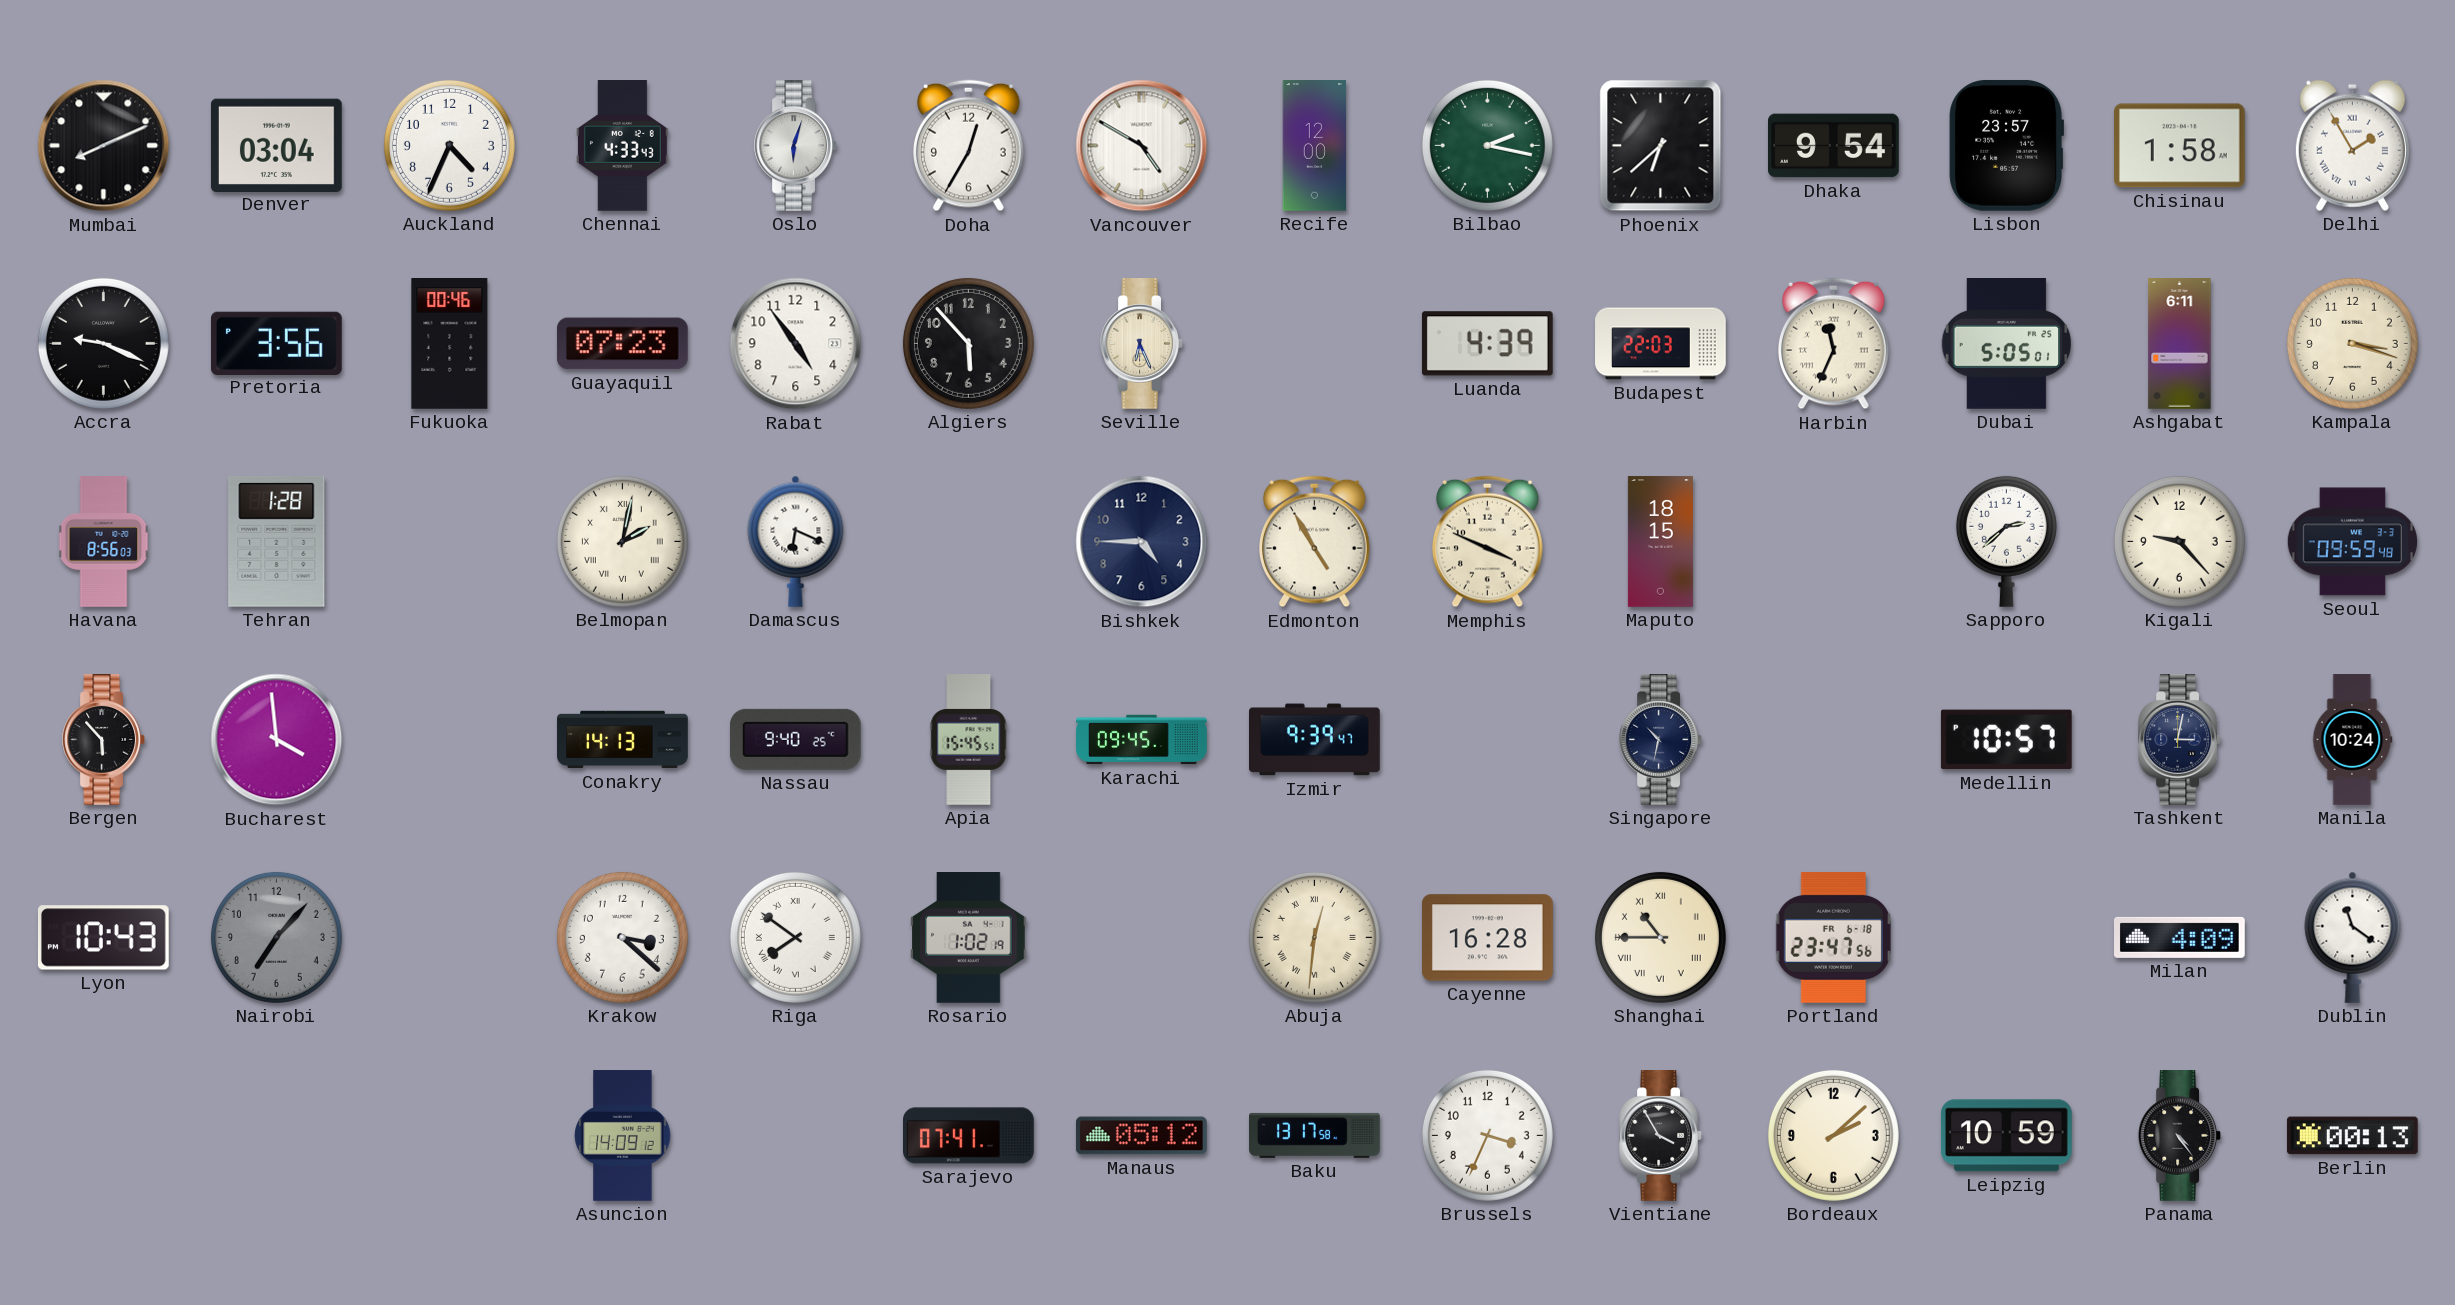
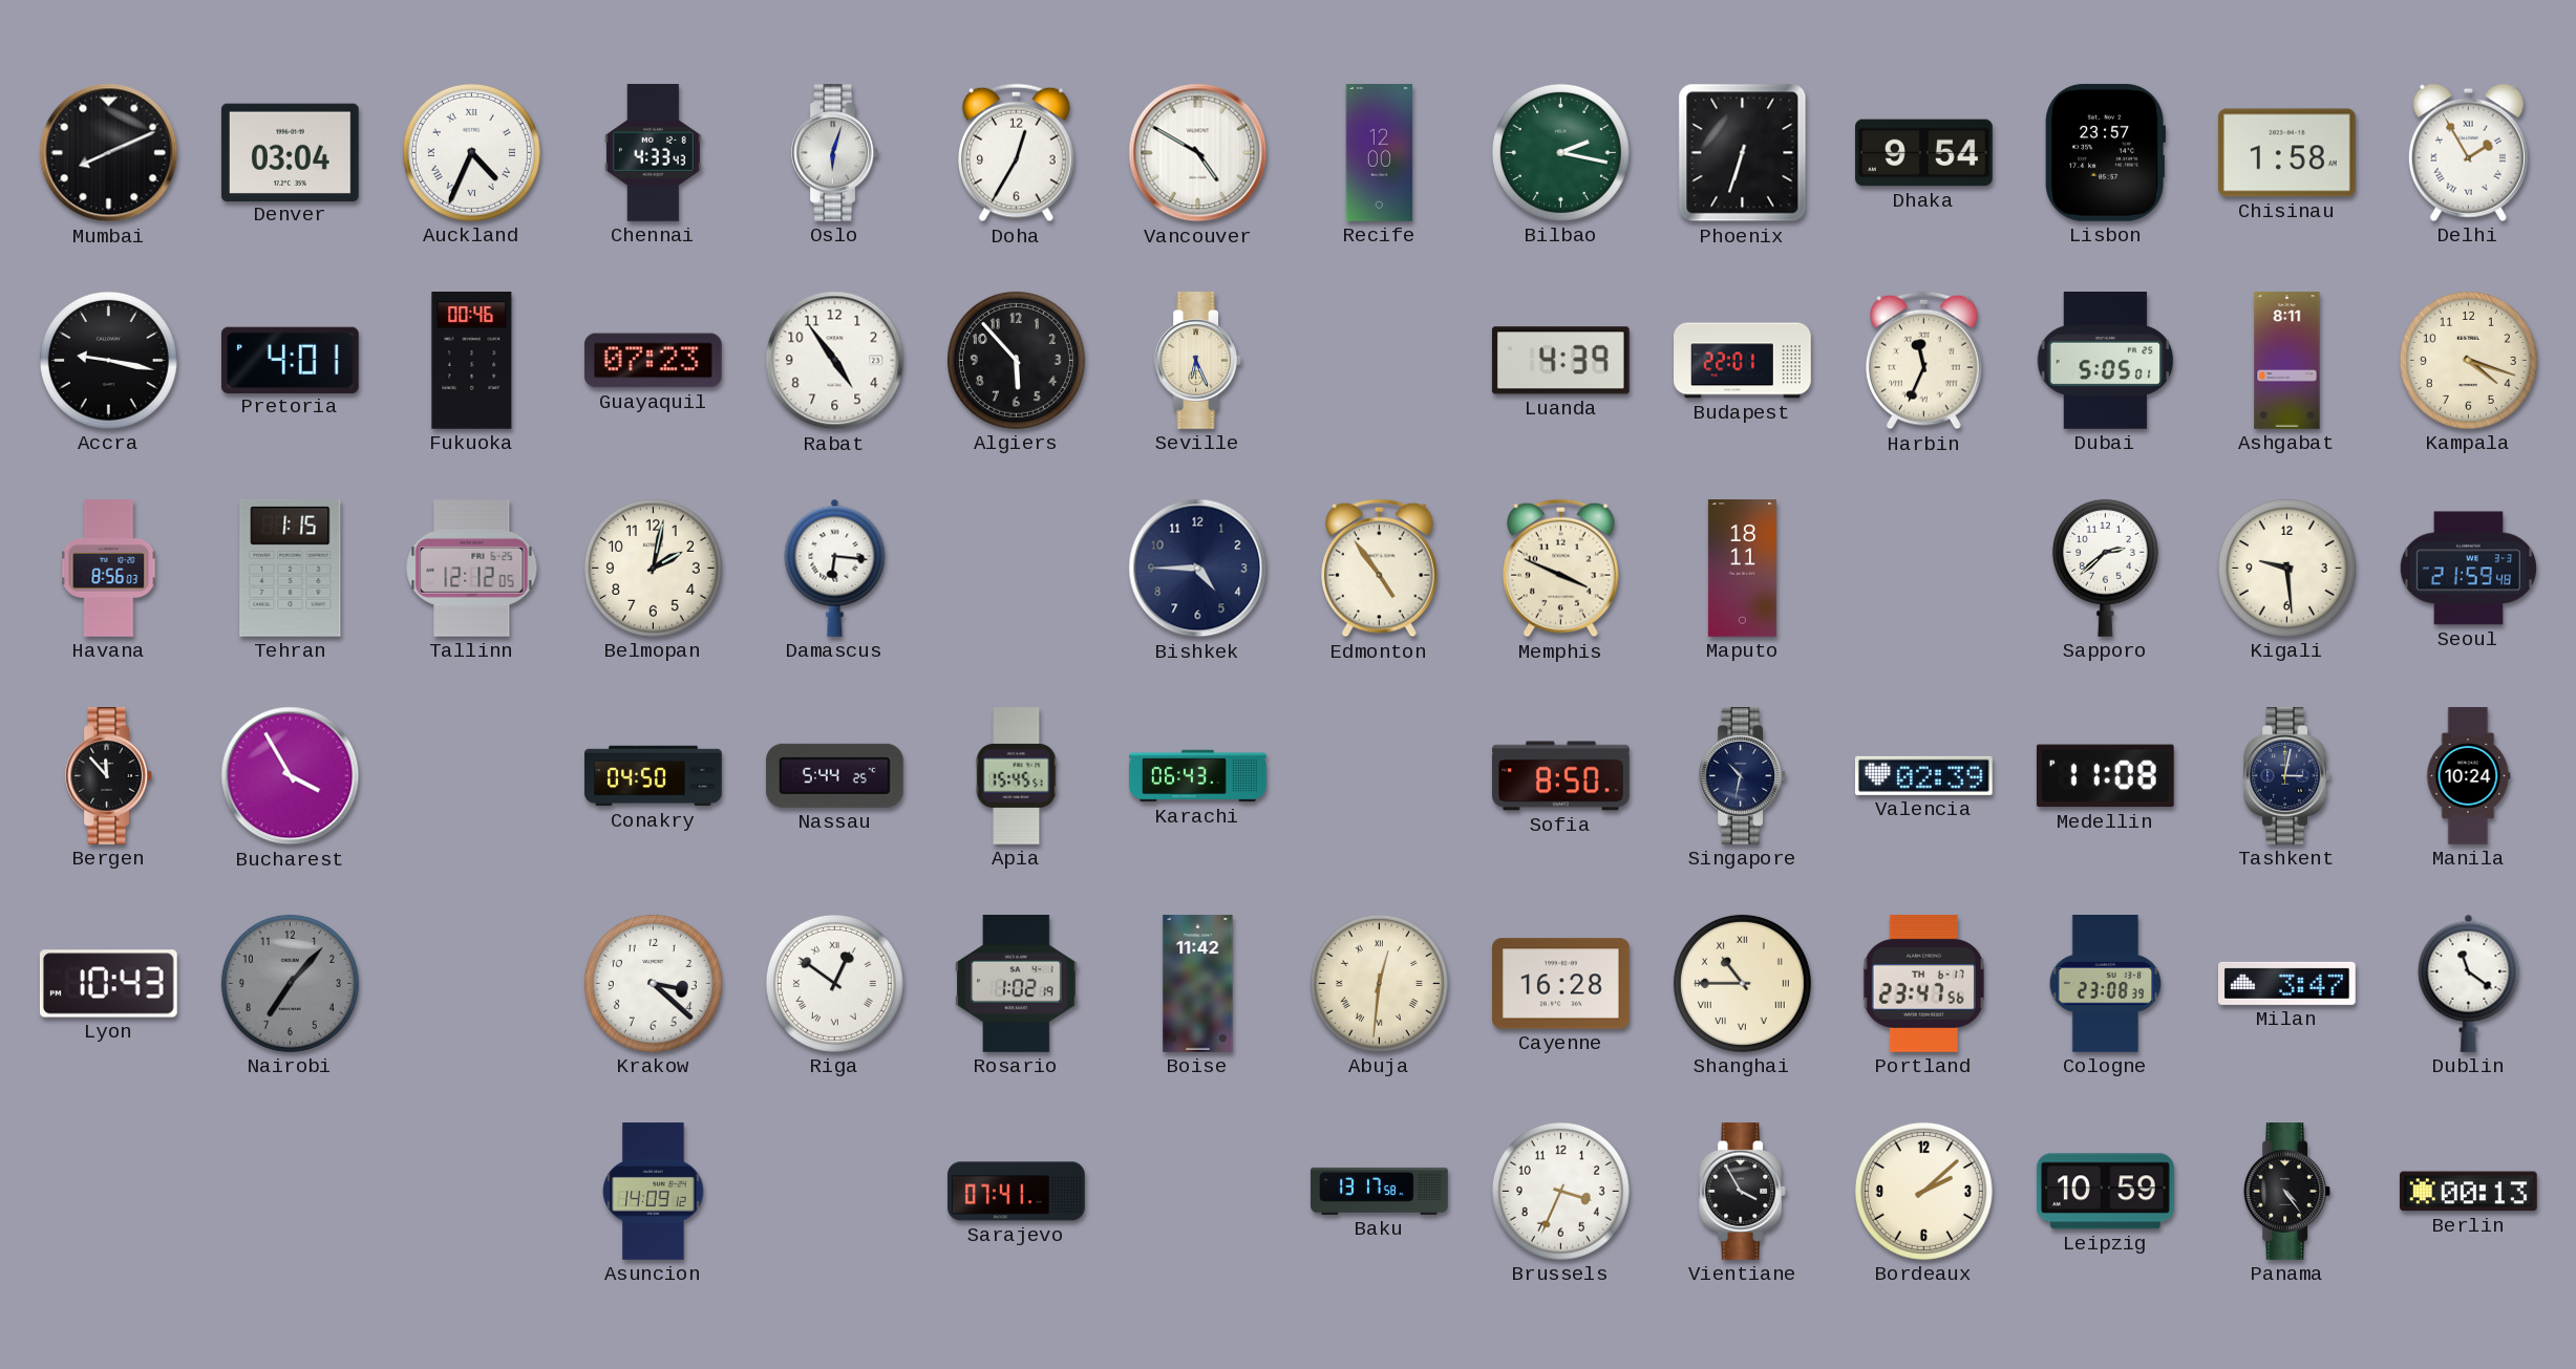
Auckland numerals: Arabic -> Roman (471, 152)
Phoenix: 6:38 -> 6:33 (1743, 153)
Accra: 9:19 -> 9:17 (108, 360)
Pretoria: 3:56 -> 4:01 (291, 360)
Budapest: 22:03 -> 22:01 (1743, 361)
Ashgabat: 6:11 -> 8:11 (2287, 361)
Kampala: 3:18 -> 4:18 (2468, 360)
Tehran: 1:28 -> 1:15 (291, 568)
Tallinn: none -> 12:12 (472, 569)
Belmopan numerals: Roman -> Arabic (653, 568)
Damascus: 6:19 -> 6:16 (835, 568)
Edmonton: 4:55 -> 4:54 (1380, 569)
Maputo: 18:15 -> 18:11 (1742, 569)
Kigali: 9:23 -> 9:29 (2286, 568)
Seoul: 09:59 -> 21:59 (2468, 569)
Bergen: 5:53 -> 11:53 (108, 776)
Bucharest: 3:59 -> 3:55 (291, 776)
Conakry: 14:13 -> 04:50 (654, 776)
Nassau: 9:40 -> 5:44 (834, 775)
Karachi: 09:45 -> 06:43 (1198, 776)
Izmir: 9:39 -> none (1315, 740)
Sofia: none -> 8:50 (1561, 776)
Valencia: none -> 02:39 (1924, 775)
Medellin: 10:57 -> 11:08 (2105, 776)
Riga: 7:51 -> 12:51 (834, 983)
Boise: none -> 11:42 (1198, 984)
Portland date: FR 6-18 -> TH 6-17 (1923, 983)
Cologne: none -> 23:08 (2106, 984)
Milan: 4:09 -> 3:47 (2287, 983)
Manaus: 05:12 -> none (1141, 1136)
